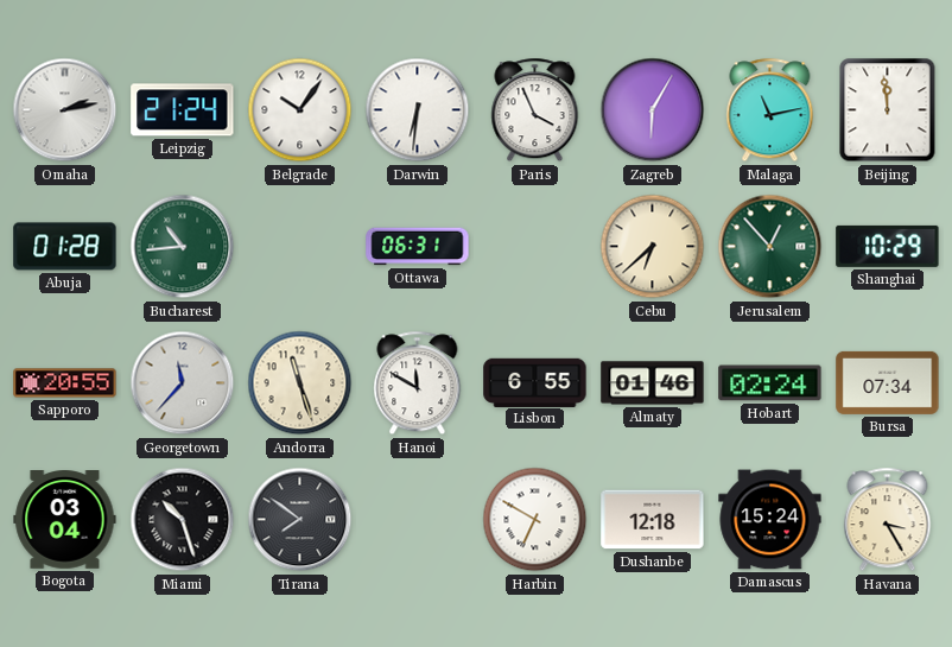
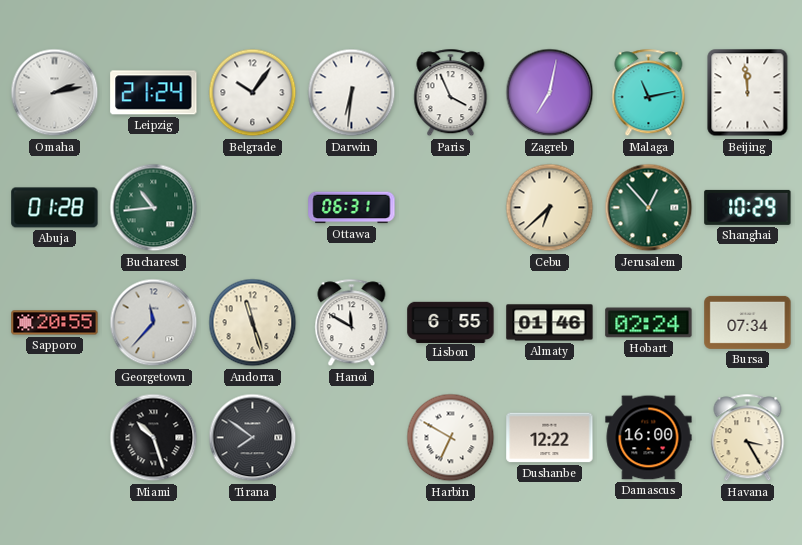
Zagreb: 6:05 -> 7:02 (550, 93)
Bogota: 03:04 -> none (65, 520)
Dushanbe: 12:18 -> 12:22 (550, 438)
Damascus: 15:24 -> 16:00 (649, 438)
